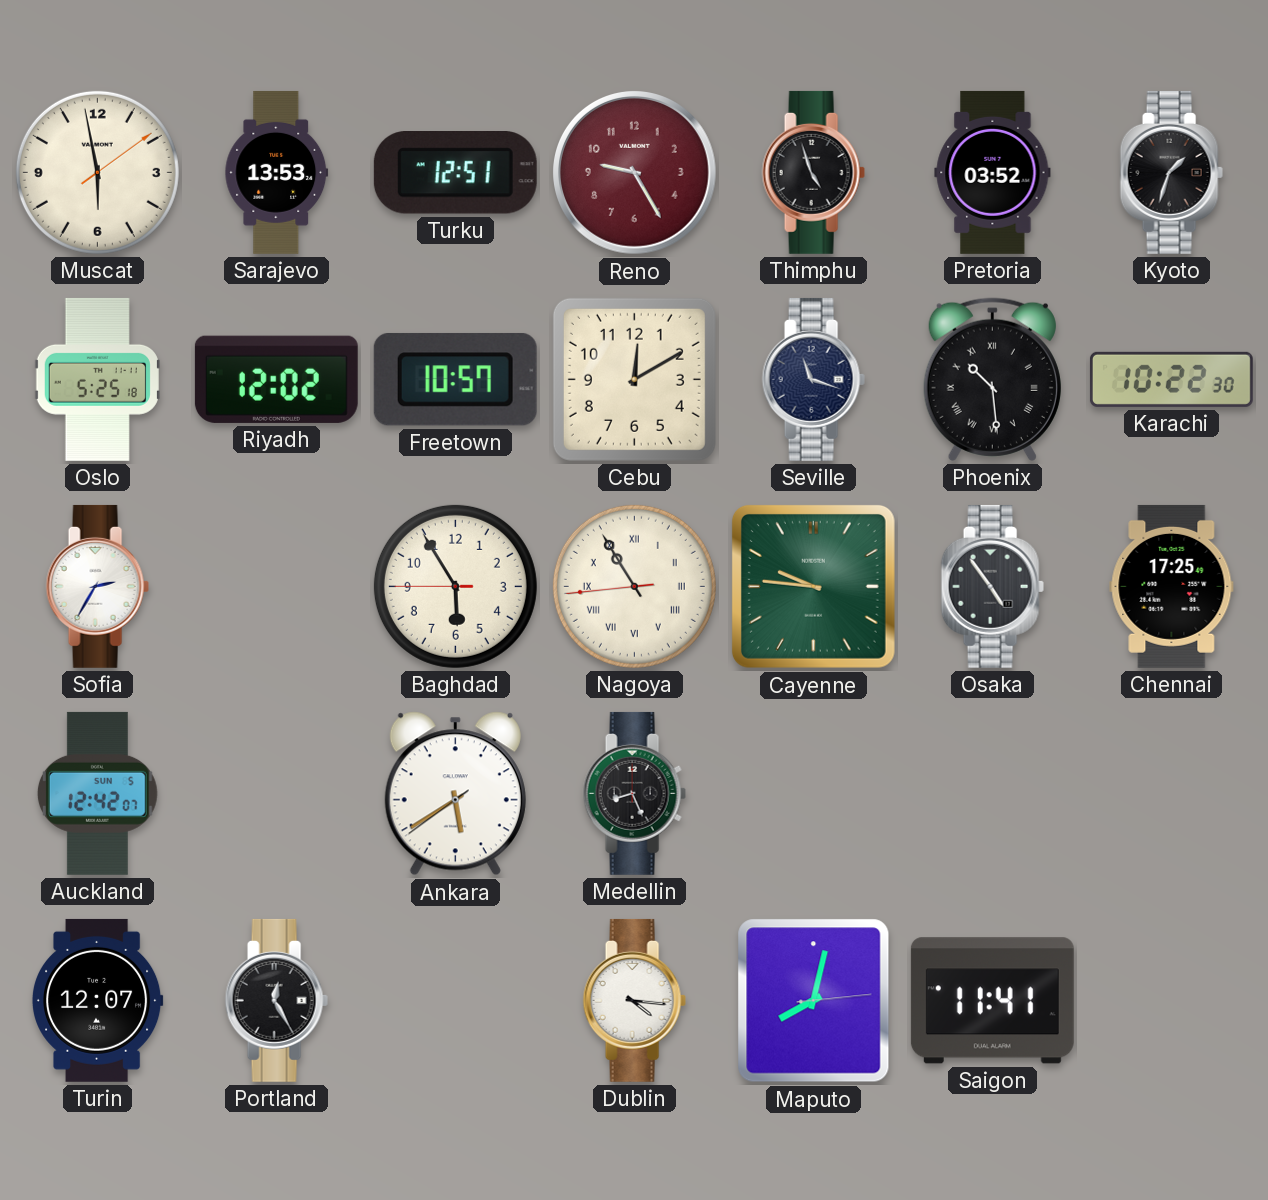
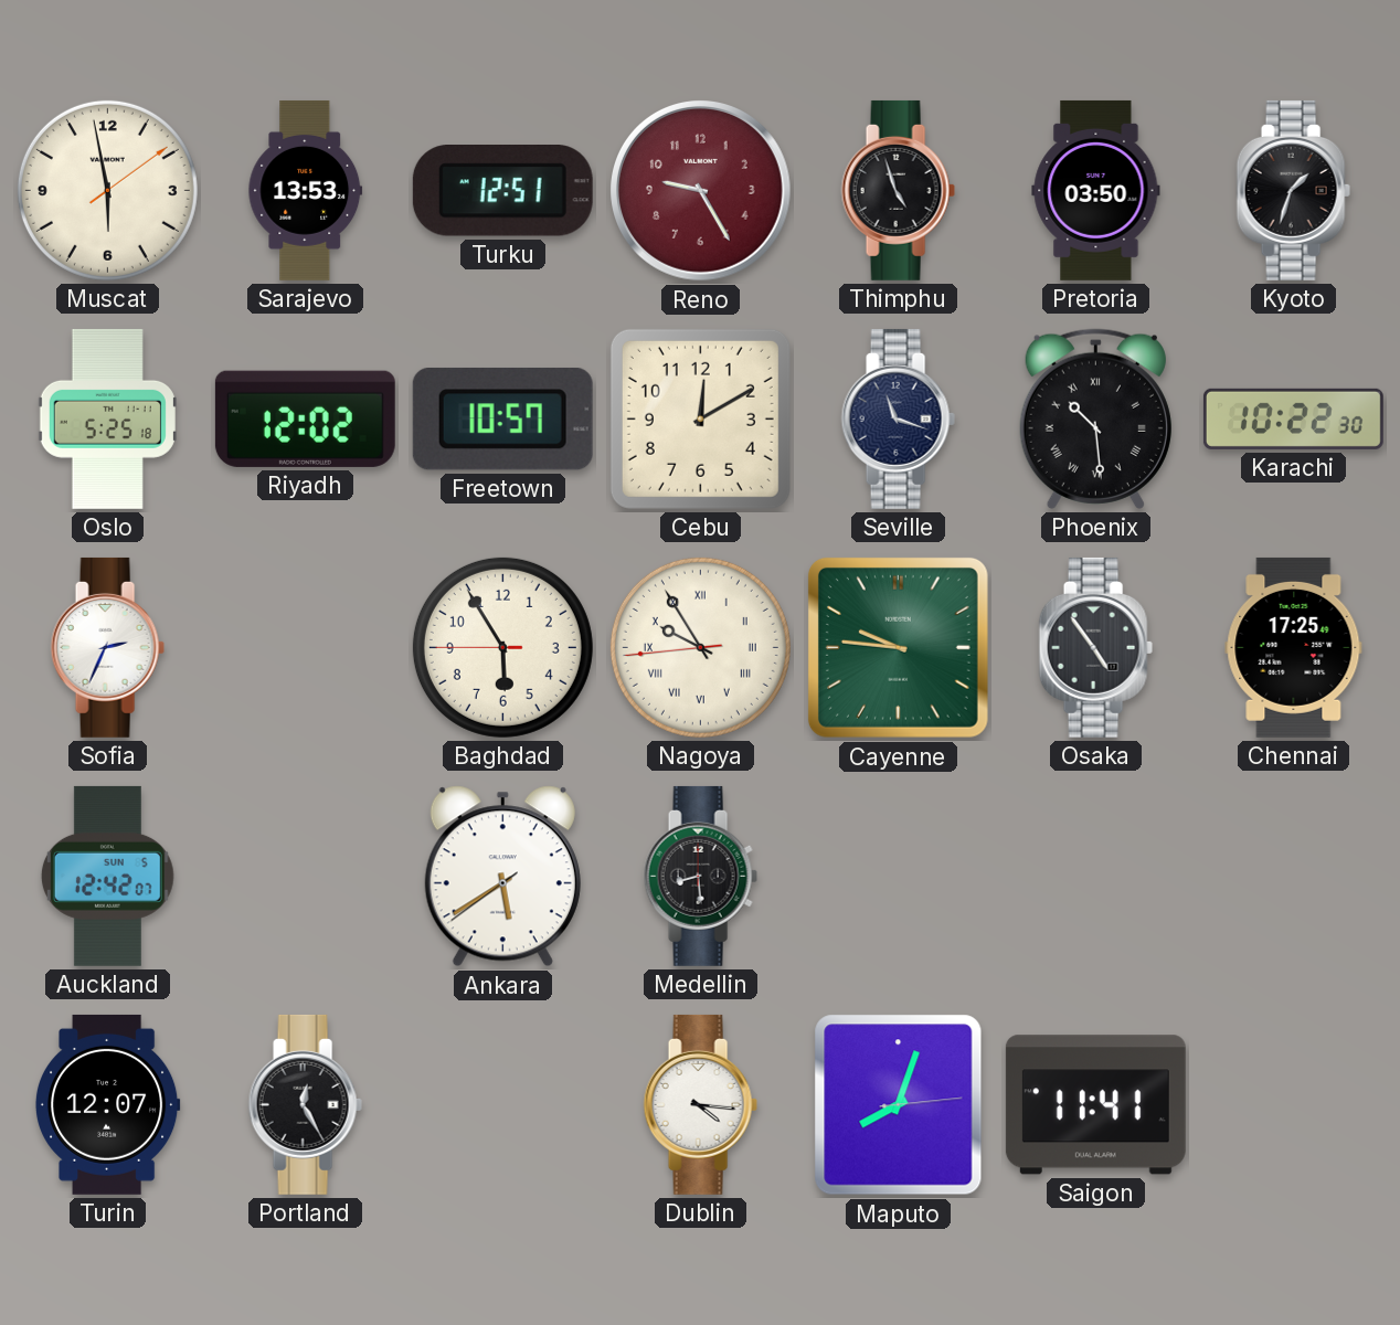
Pretoria: 03:52 -> 03:50 (1096, 190)
Sofia: 2:35 -> 2:34 (107, 647)
Nagoya: 10:54 -> 9:54 (700, 647)
Medellin: 8:26 -> 8:29 (700, 876)
Maputo: 8:02 -> 8:03 (899, 1105)
